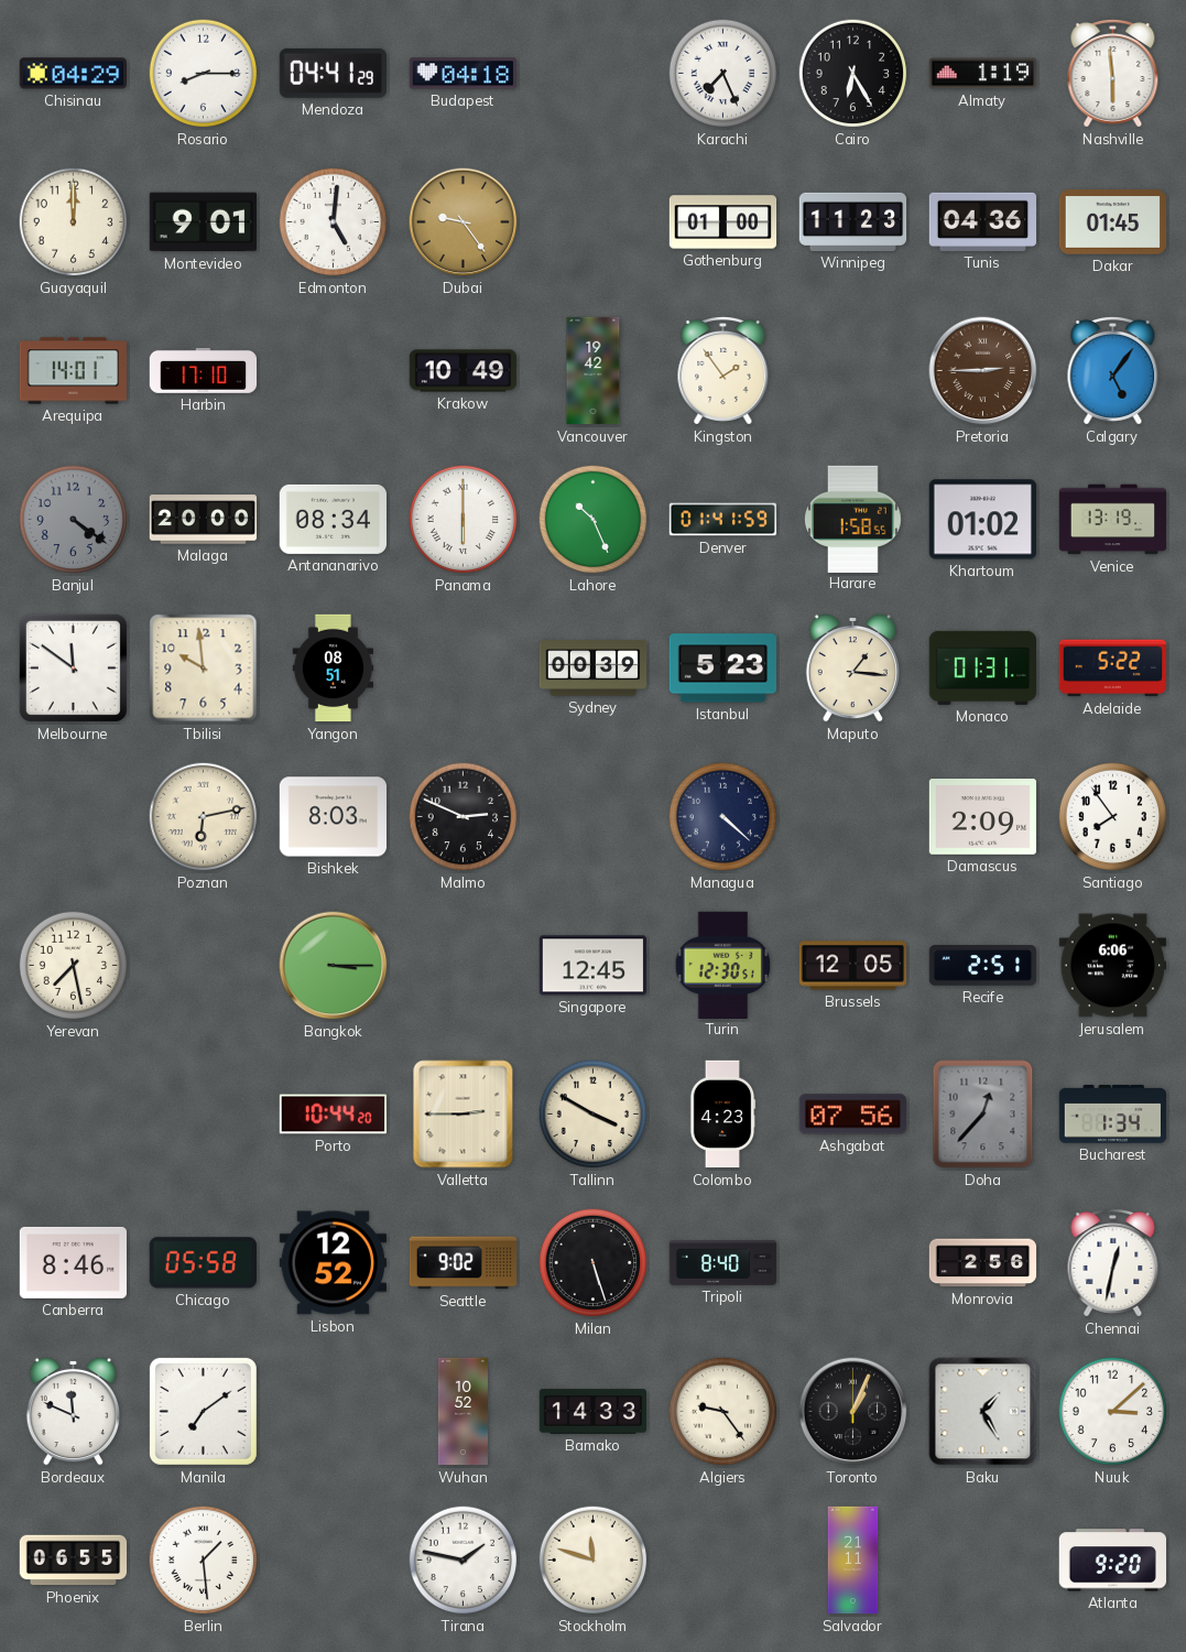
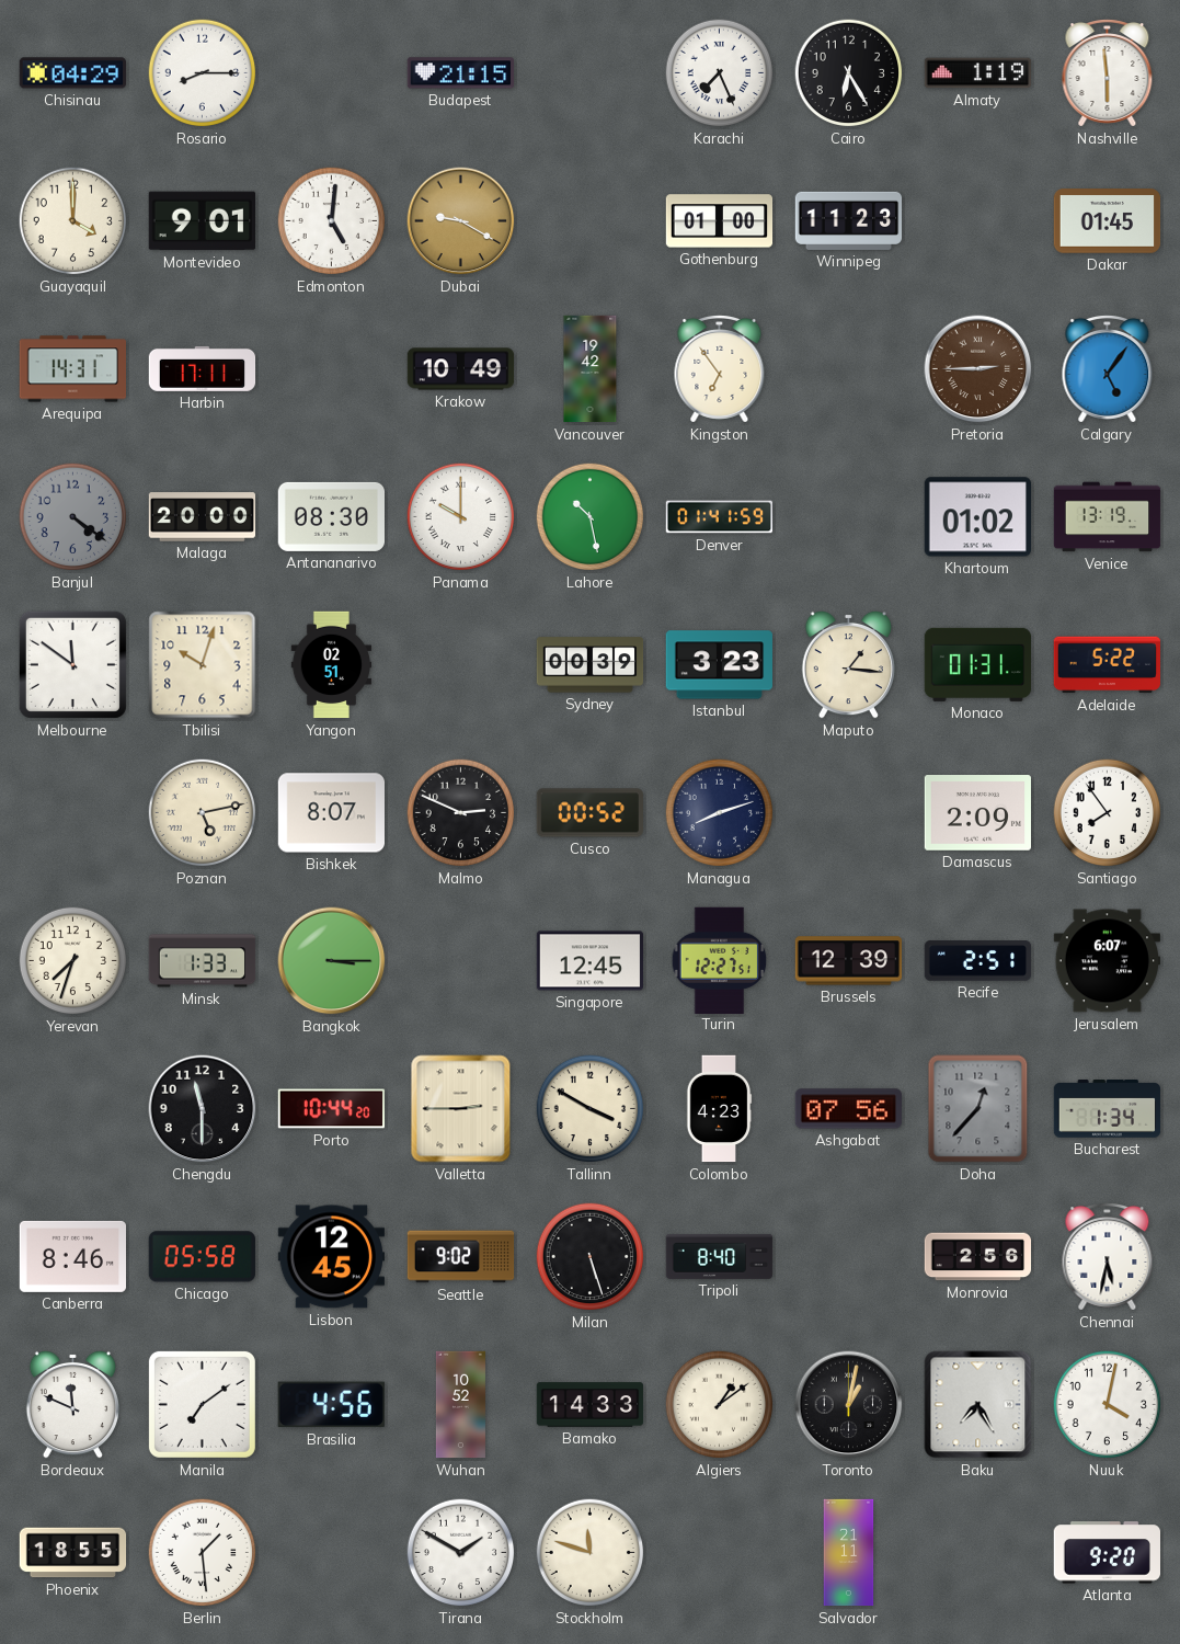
Mendoza: 04:41 -> none (333, 73)
Budapest: 04:18 -> 21:15 (460, 73)
Guayaquil: 12:00 -> 4:00 (73, 221)
Dubai: 9:24 -> 9:20 (461, 221)
Tunis: 04:36 -> none (983, 221)
Arequipa: 14:01 -> 14:31 (73, 369)
Harbin: 17:10 -> 17:11 (203, 368)
Kingston: 1:54 -> 6:54 (720, 369)
Antananarivo: 08:34 -> 08:30 (331, 516)
Panama: 6:00 -> 10:00 (461, 517)
Lahore: 10:26 -> 10:28 (591, 517)
Harare: 1:58 -> none (852, 519)
Tbilisi: 9:59 -> 10:03 (203, 665)
Yangon: 08:51 -> 02:51 (331, 665)
Istanbul: 5:23 -> 3:23 (719, 665)
Poznan: 6:13 -> 5:13 (203, 813)
Bishkek: 8:03 -> 8:07 (332, 813)
Cusco: none -> 00:52 (589, 813)
Managua: 4:22 -> 8:12 (720, 813)
Yerevan: 7:28 -> 7:33 (73, 961)
Minsk: none -> 1:33 (203, 961)
Turin: 12:30 -> 12:27 (720, 960)
Brussels: 12:05 -> 12:39 (849, 961)
Jerusalem: 6:06 -> 6:07 (1108, 961)
Chengdu: none -> 11:30 (203, 1109)
Lisbon: 12:52 -> 12:45 (332, 1257)
Chennai: 12:32 -> 5:32 (1108, 1257)
Brasilia: none -> 4:56 (331, 1405)
Algiers: 9:24 -> 1:09 (720, 1405)
Toronto: 1:04 -> 1:02 (849, 1405)
Baku: 1:25 -> 7:25 (978, 1405)
Nuuk: 3:08 -> 4:02 (1108, 1405)
Phoenix: 06:55 -> 18:55 (73, 1553)
Tirana: 1:47 -> 1:50 (461, 1553)
